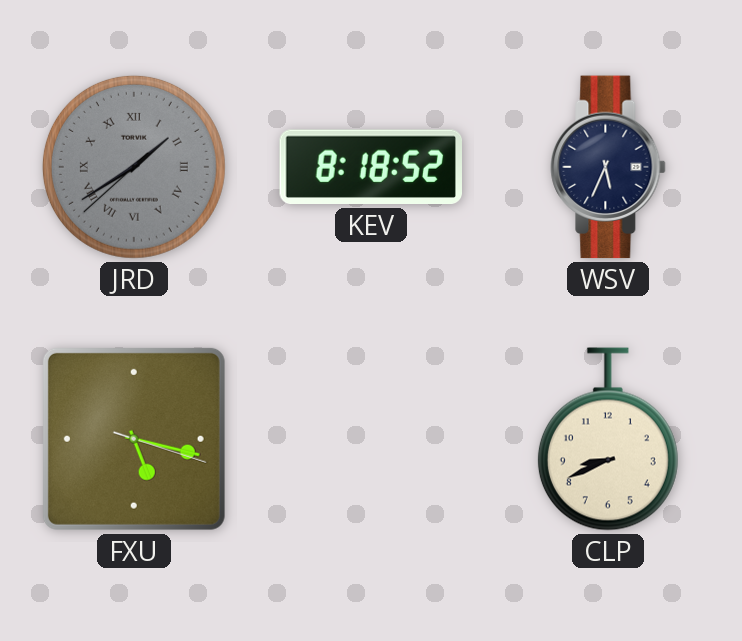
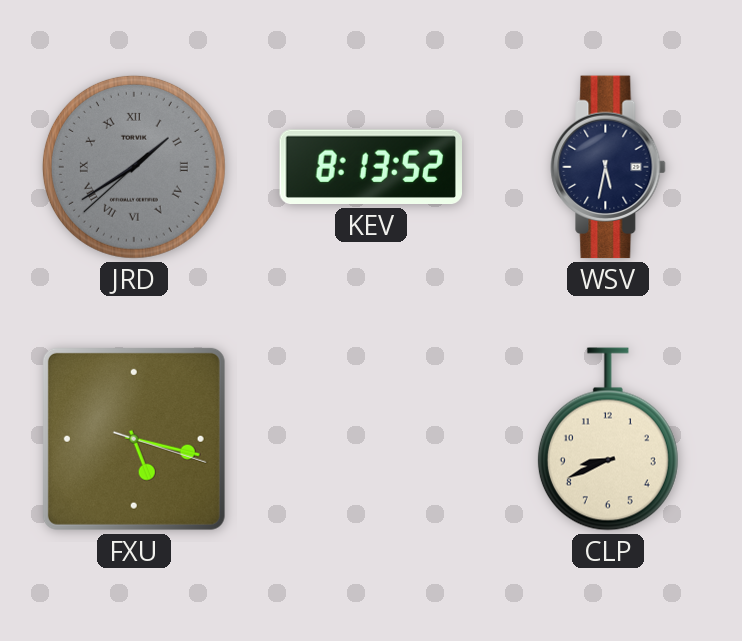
KEV: 8:18 -> 8:13 (370, 167)
WSV: 5:34 -> 5:32 (608, 167)
